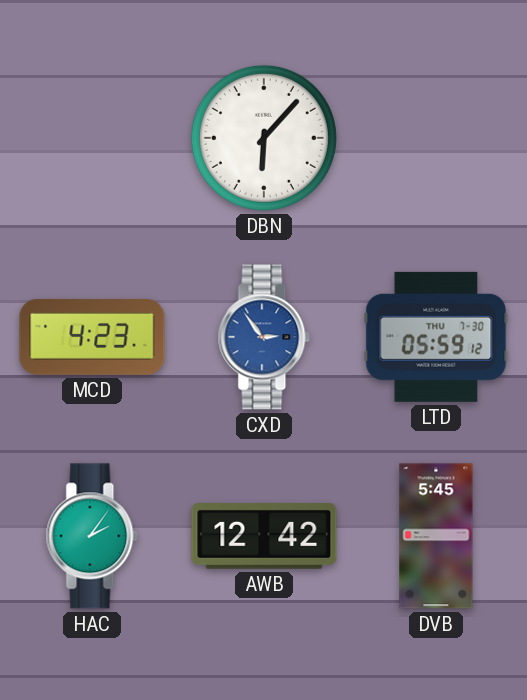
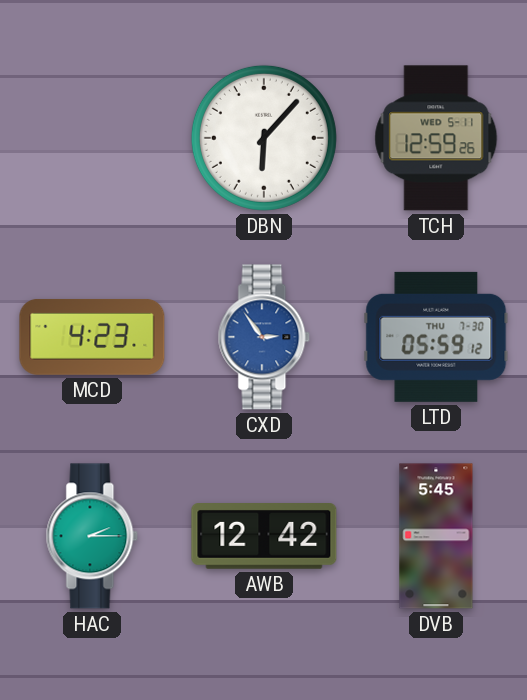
TCH: none -> 12:59 (436, 138)
HAC: 2:06 -> 2:15 (92, 536)
